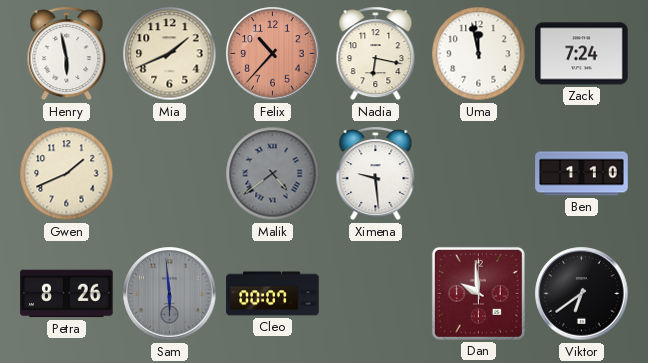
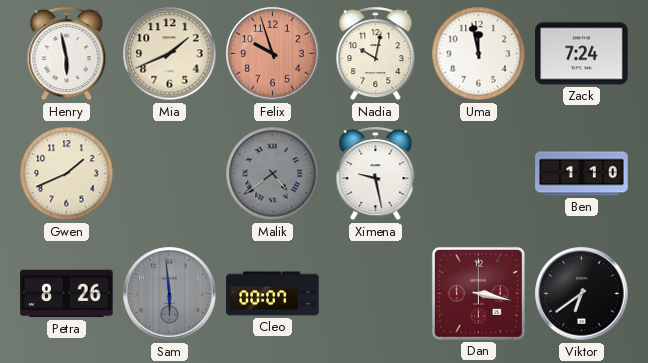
Felix: 10:37 -> 9:57 (273, 54)
Nadia: 6:17 -> 10:02 (376, 54)
Ximena: 9:29 -> 9:28 (376, 174)
Dan: 9:59 -> 3:17 (478, 293)
